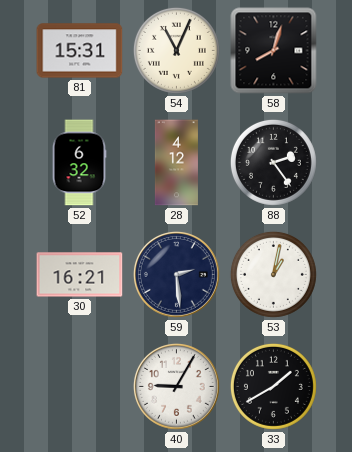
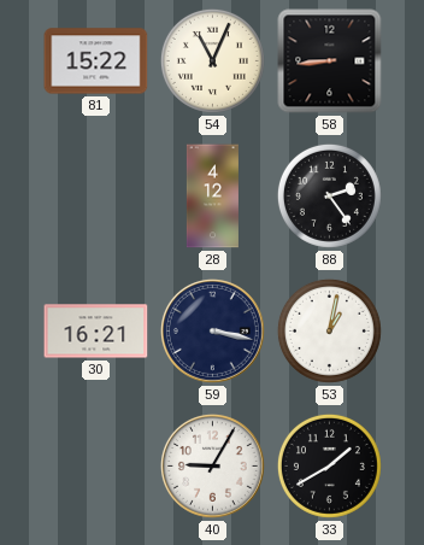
81: 15:31 -> 15:22 (96, 61)
58: 8:03 -> 8:44 (330, 61)
52: 6:32 -> none (79, 163)
59: 2:29 -> 3:17 (212, 330)
